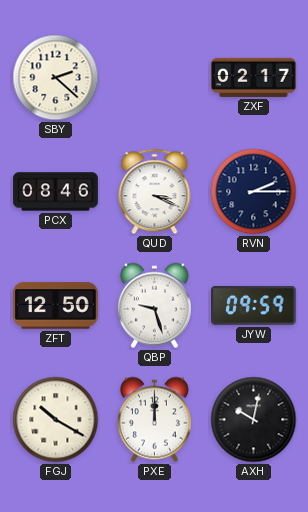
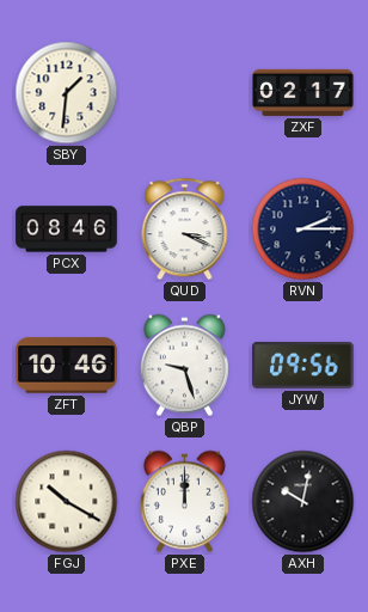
SBY: 2:22 -> 1:31 (67, 93)
ZFT: 12:50 -> 10:46 (67, 366)
JYW: 09:59 -> 09:56 (303, 365)
